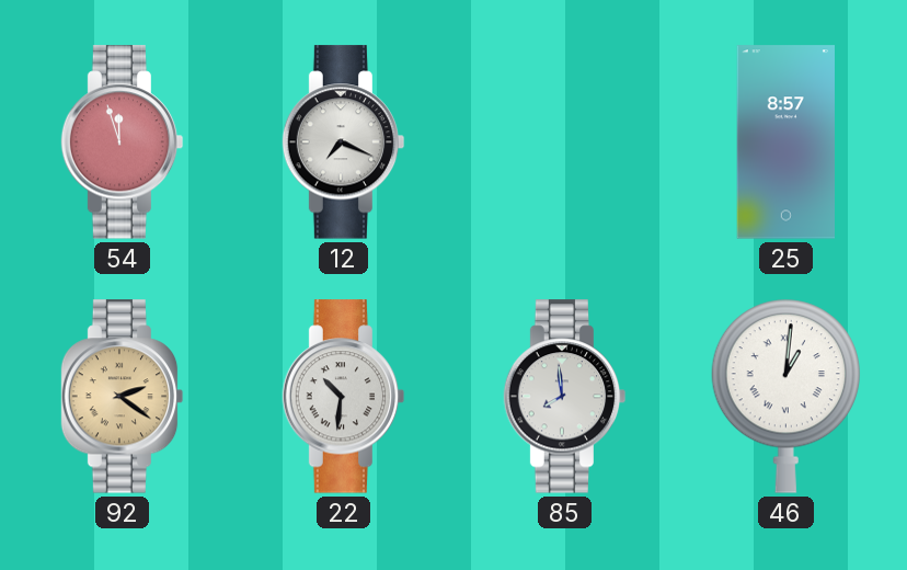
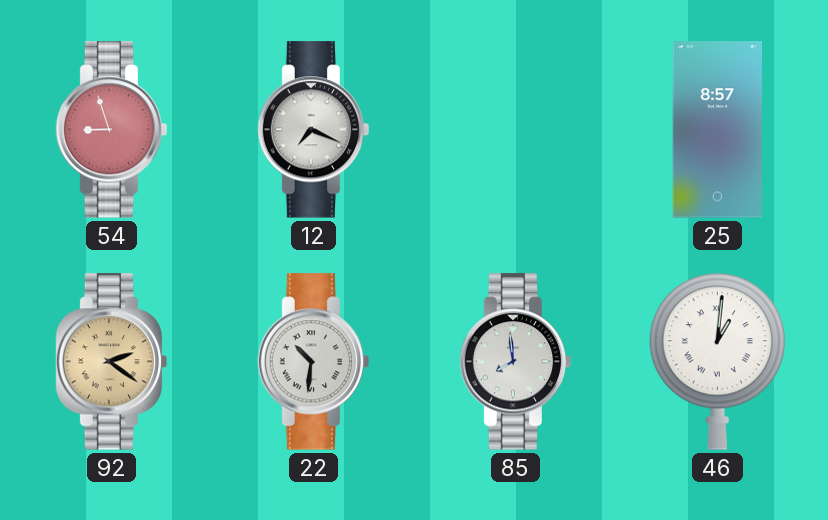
54: 11:57 -> 8:57 (112, 130)
